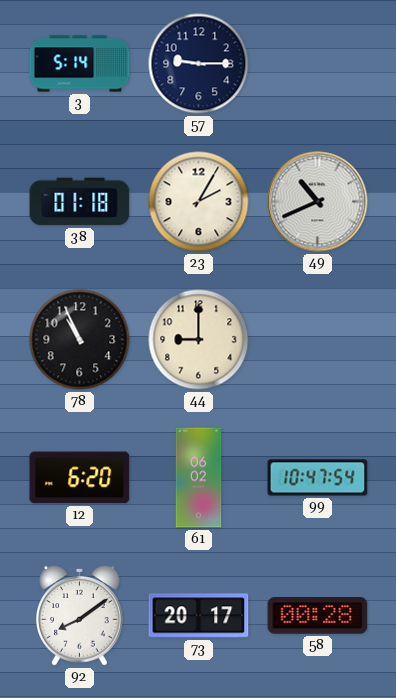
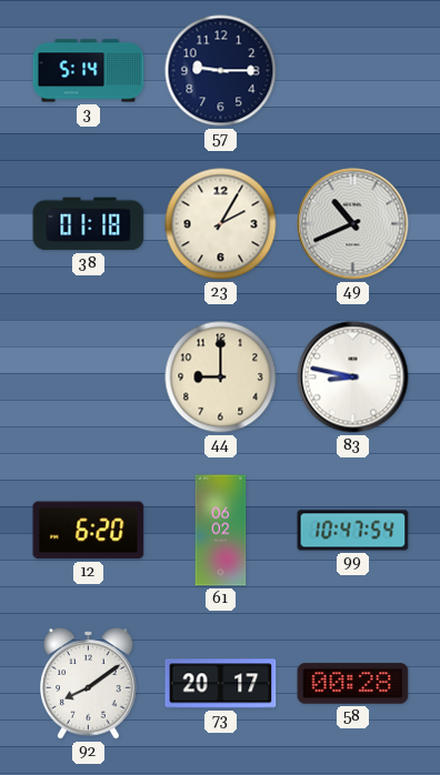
78: 10:56 -> none (80, 340)
83: none -> 8:47 (353, 378)
